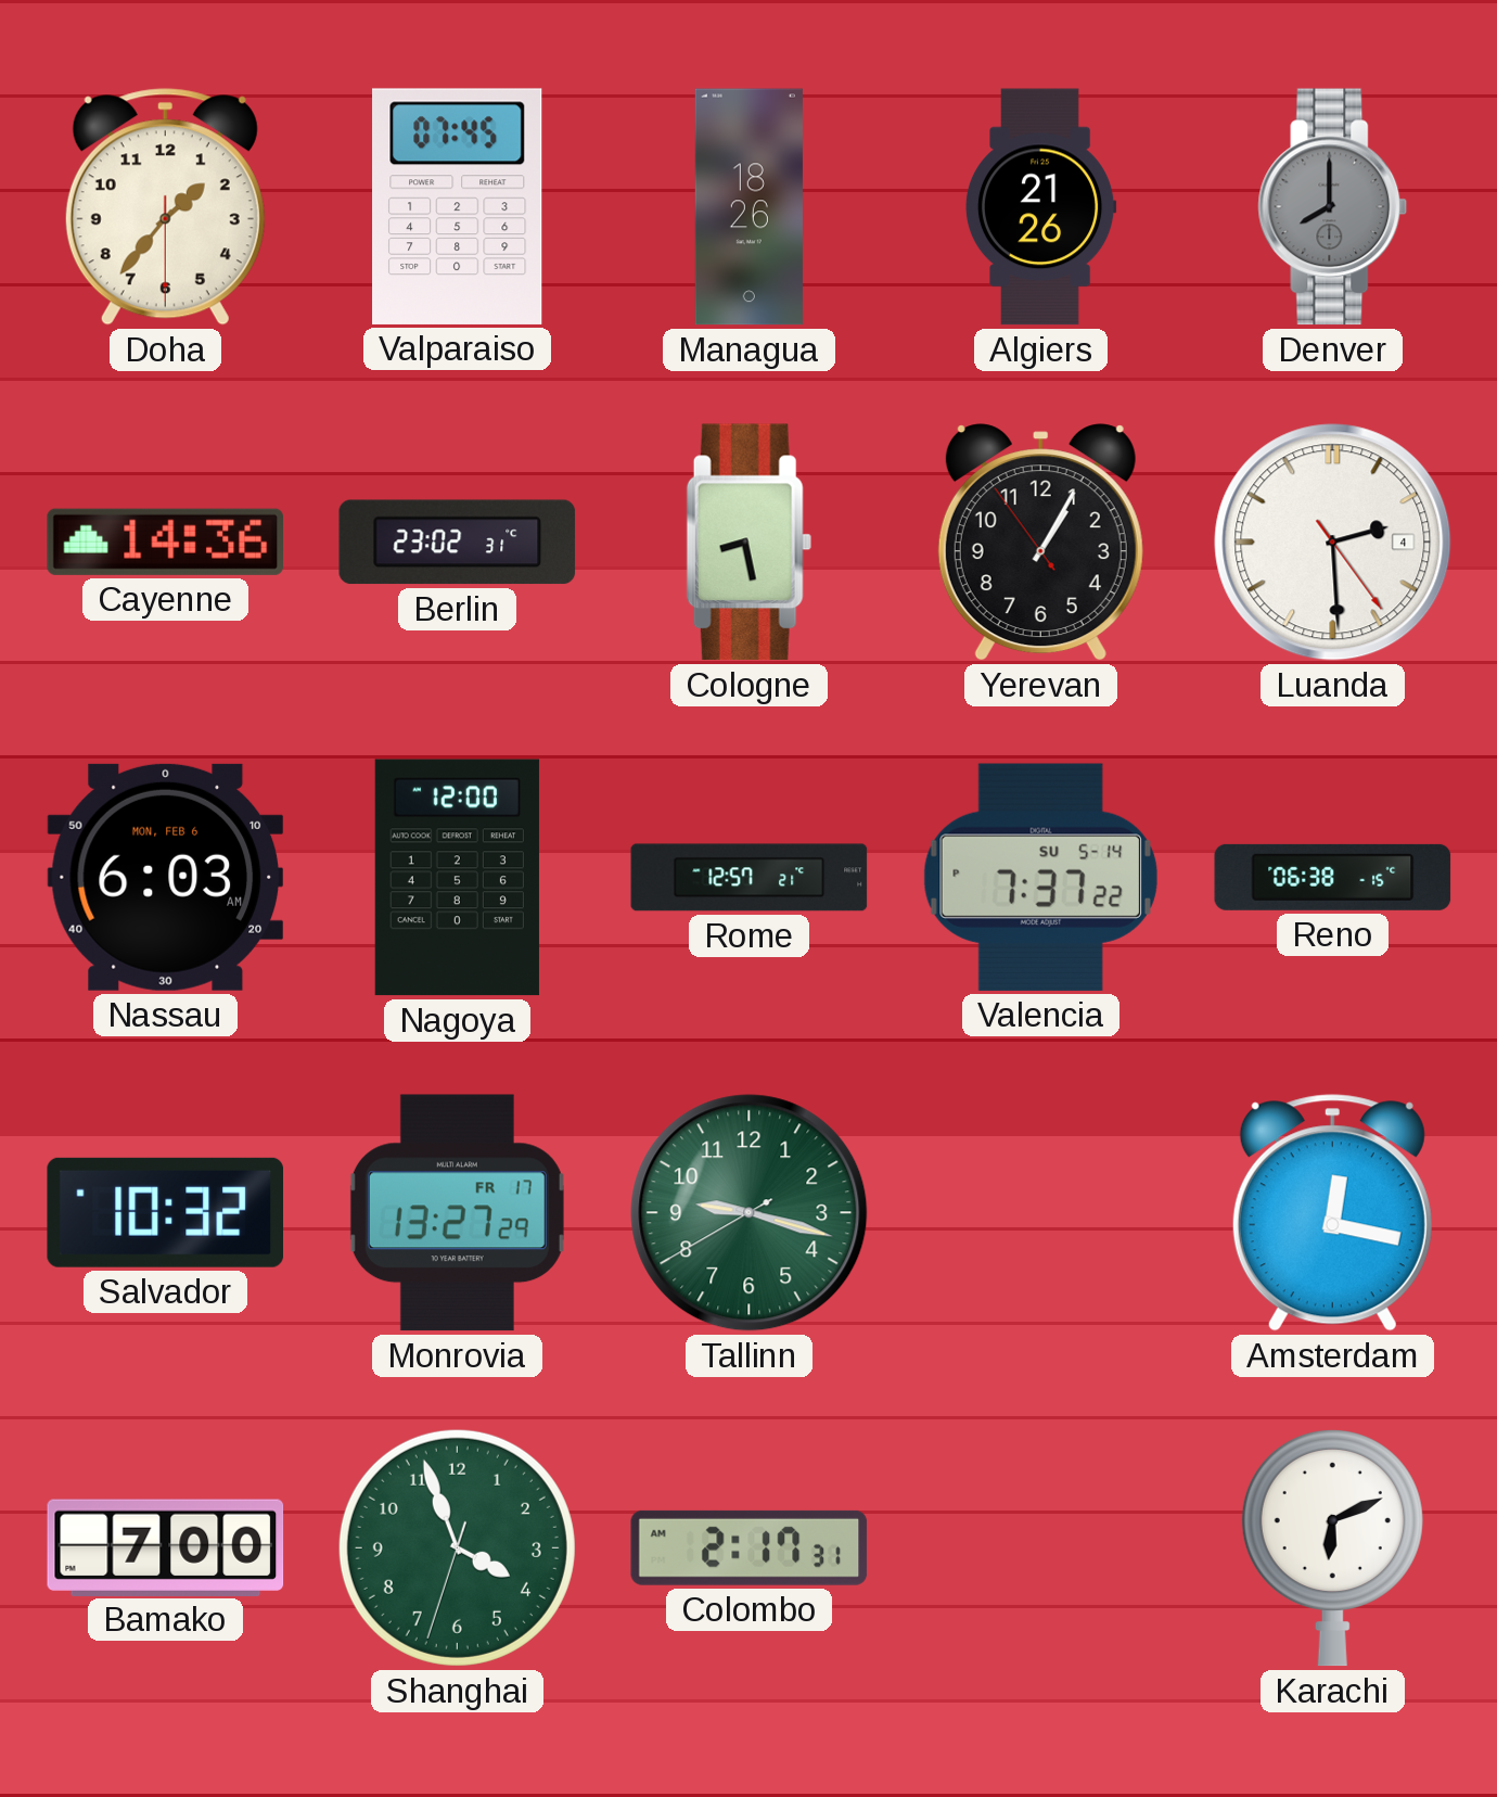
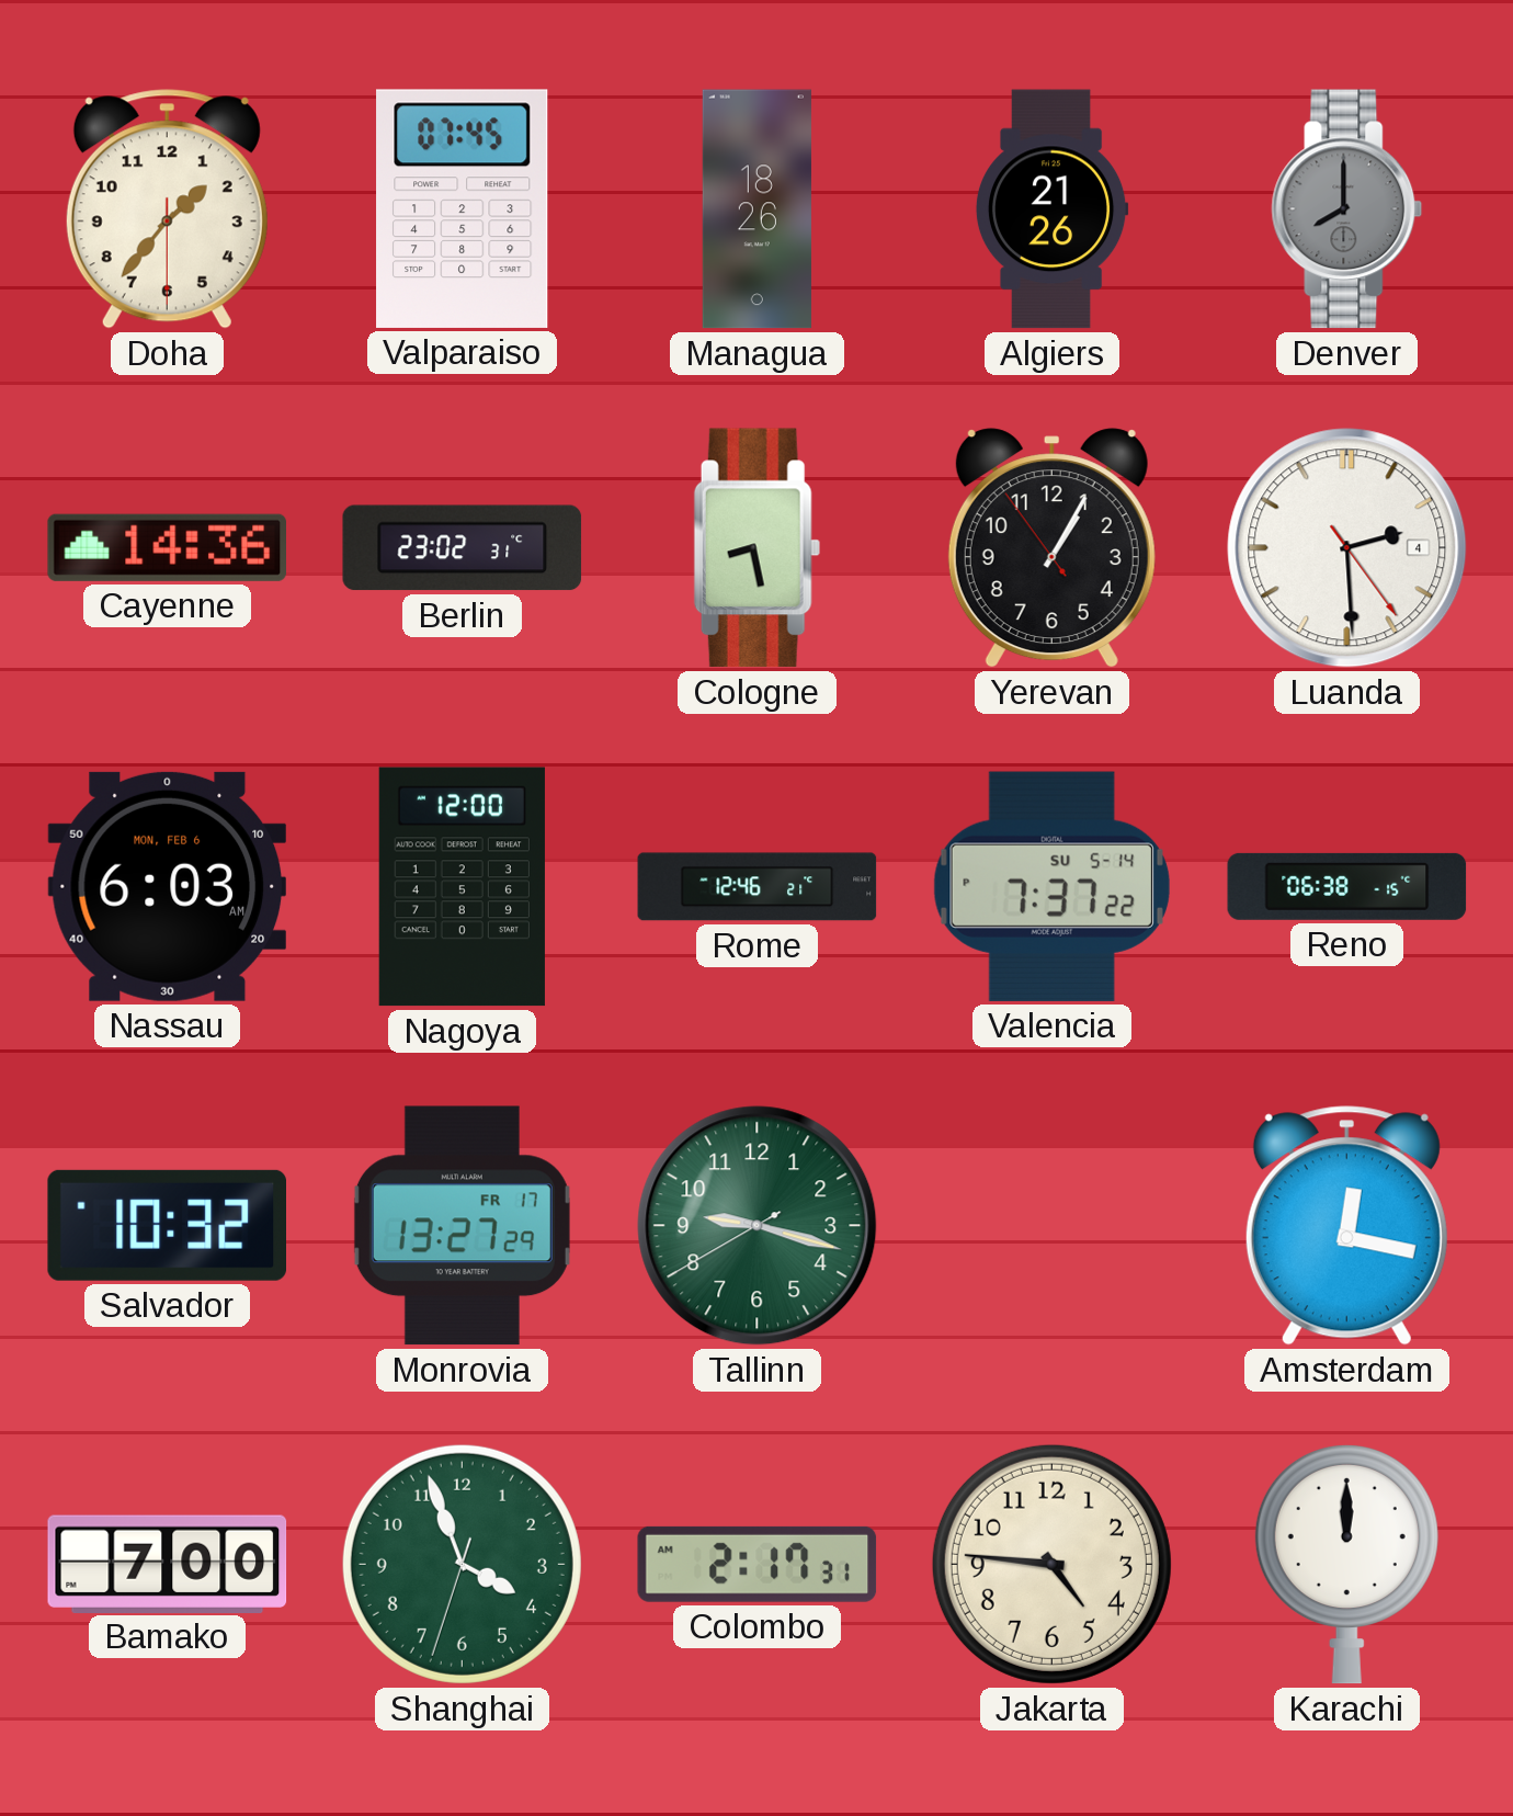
Rome: 12:57 -> 12:46 (758, 887)
Jakarta: none -> 4:46 (1051, 1564)
Karachi: 6:11 -> 12:00 (1346, 1564)
